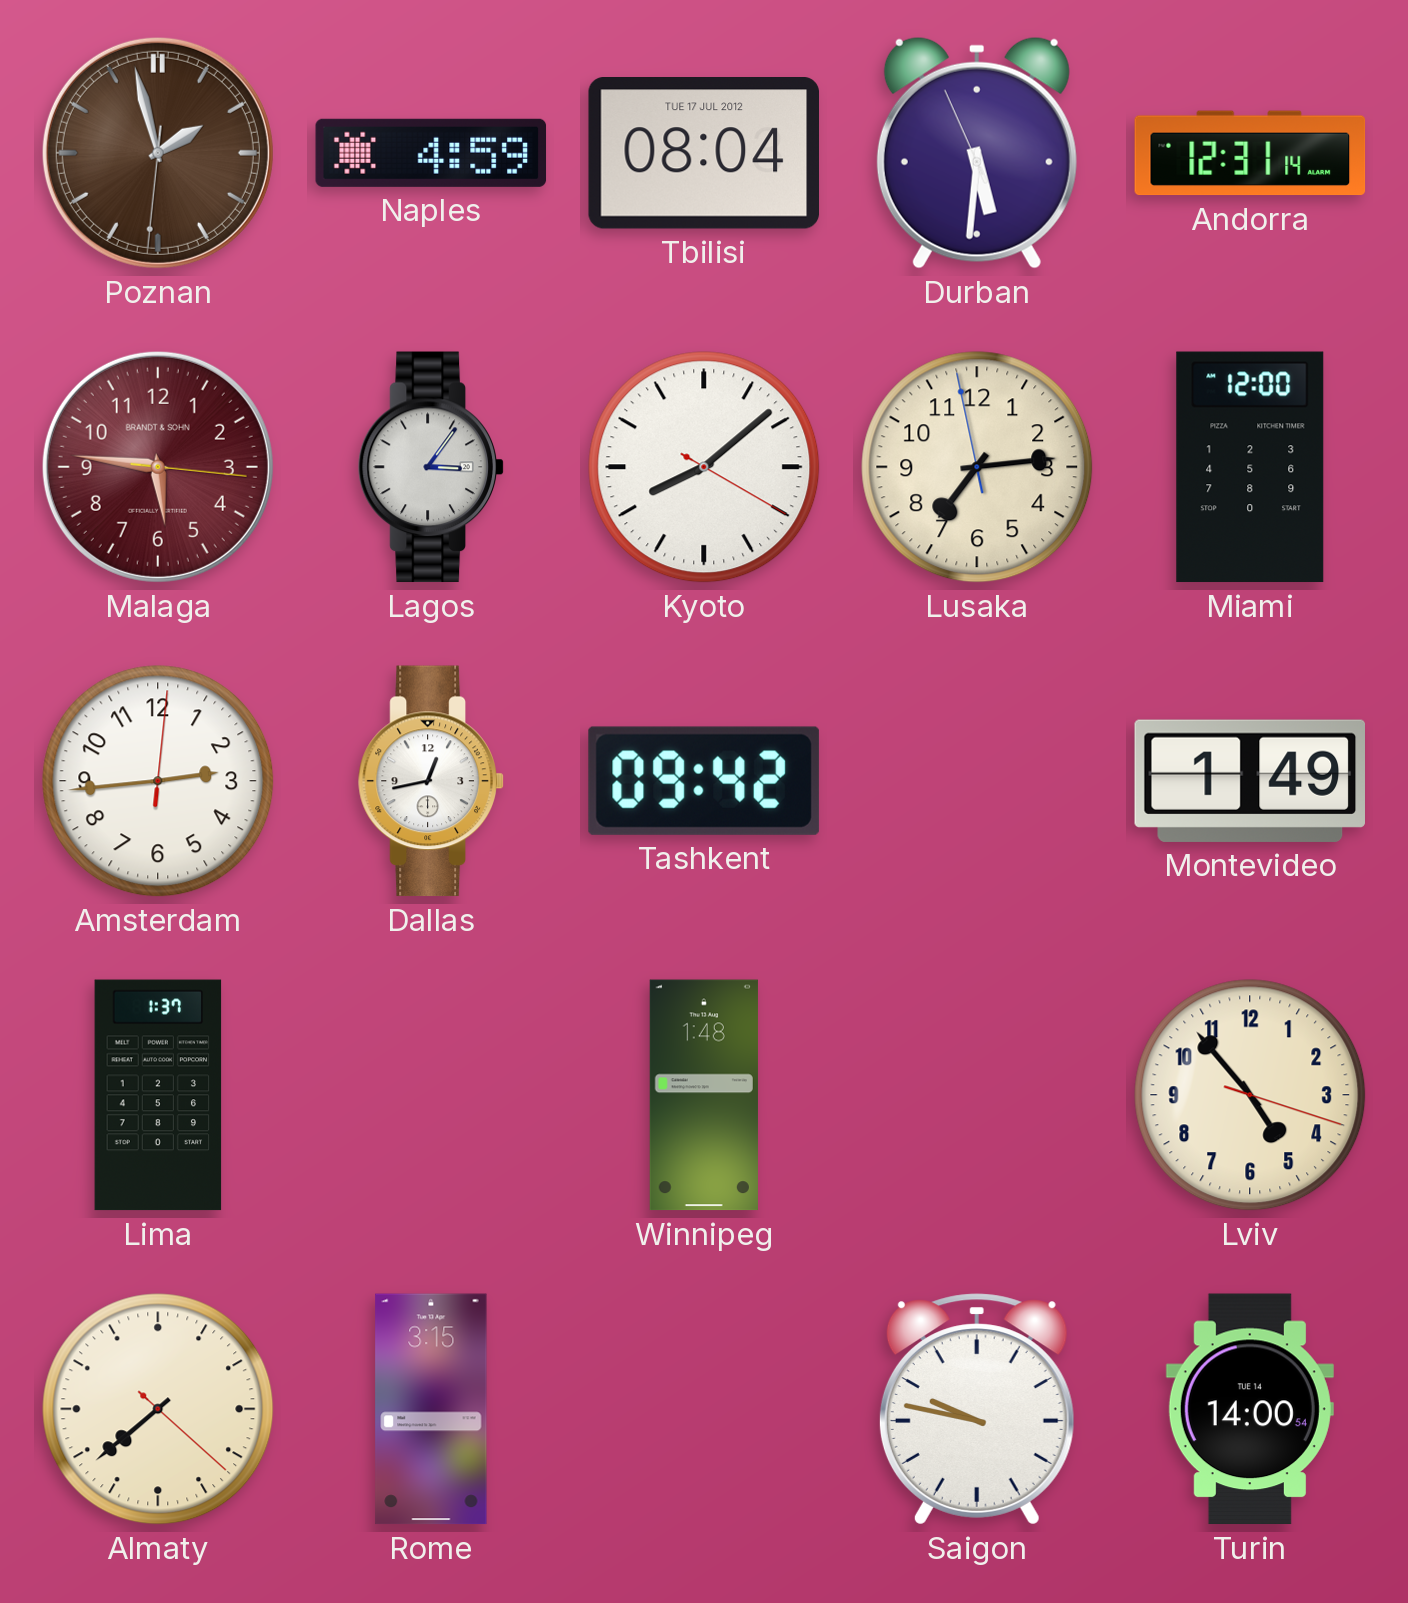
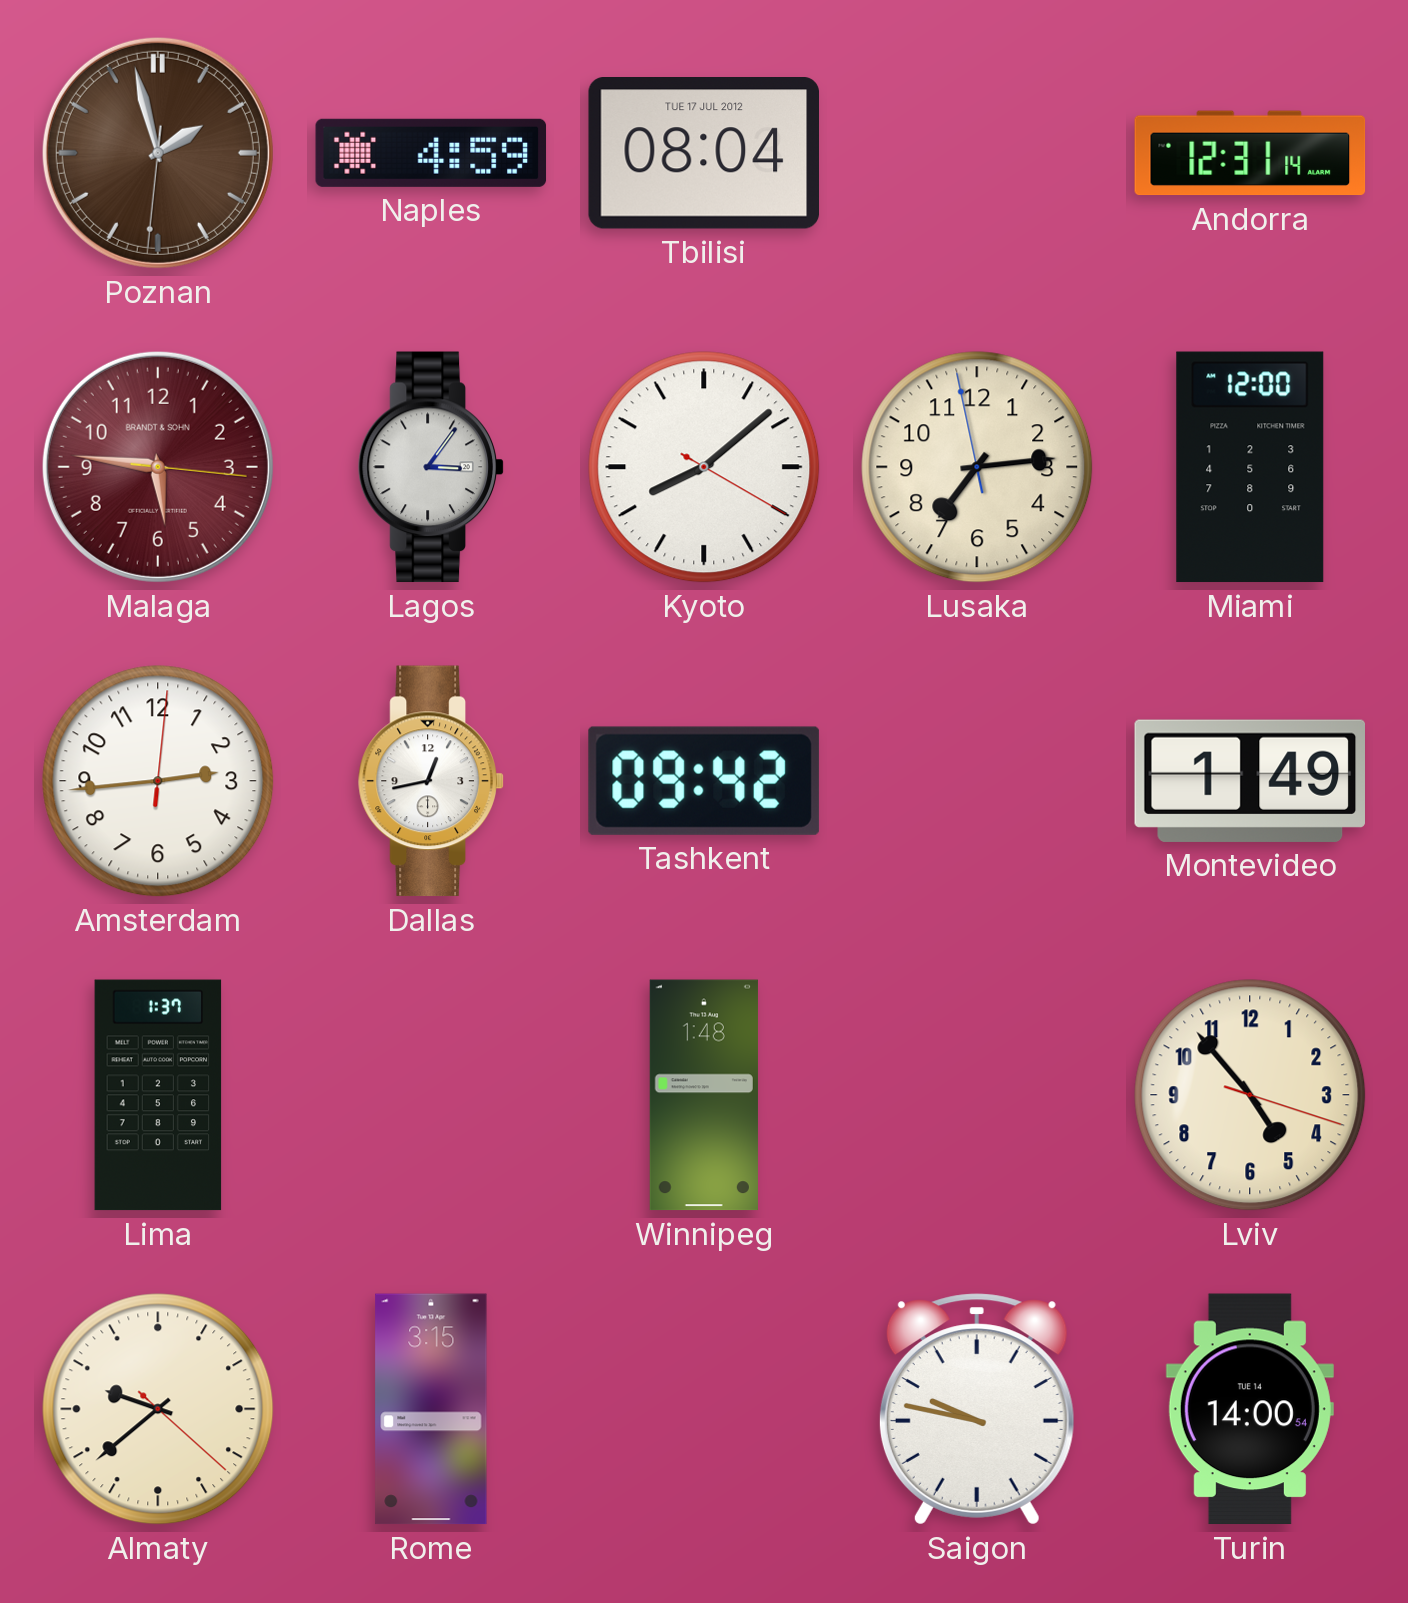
Durban: 5:30 -> none (977, 153)
Almaty: 7:38 -> 9:38 (158, 1409)
